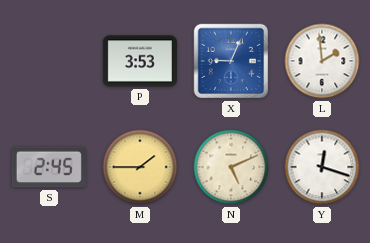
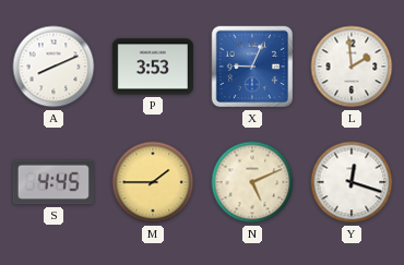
A: none -> 8:11 (54, 67)
S: 2:45 -> 4:45 (54, 182)
